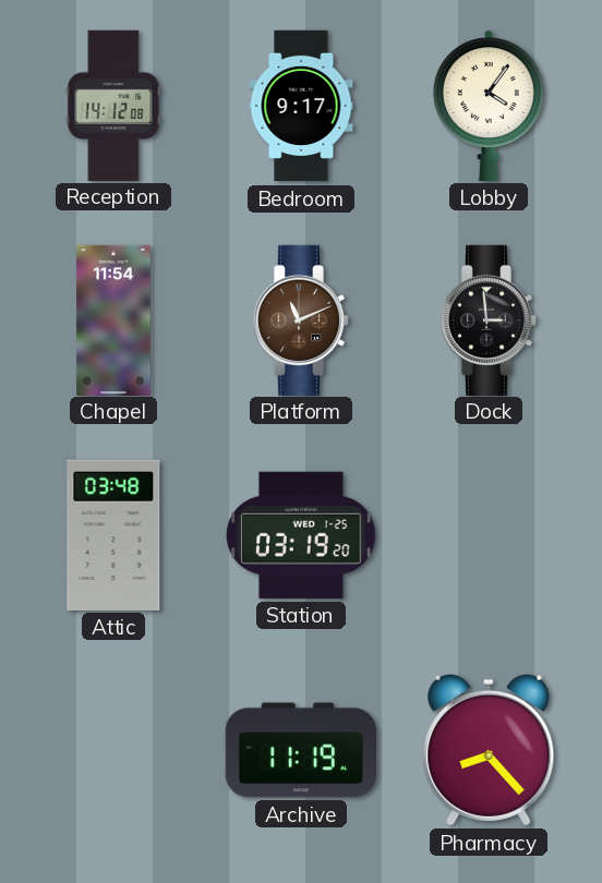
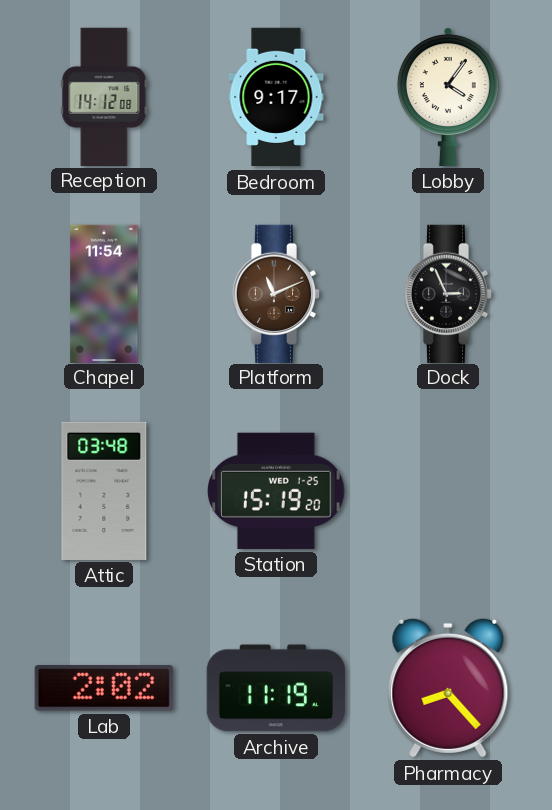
Dock: 2:59 -> 2:56 (448, 293)
Station: 03:19 -> 15:19 (276, 491)
Lab: none -> 2:02 (104, 688)
